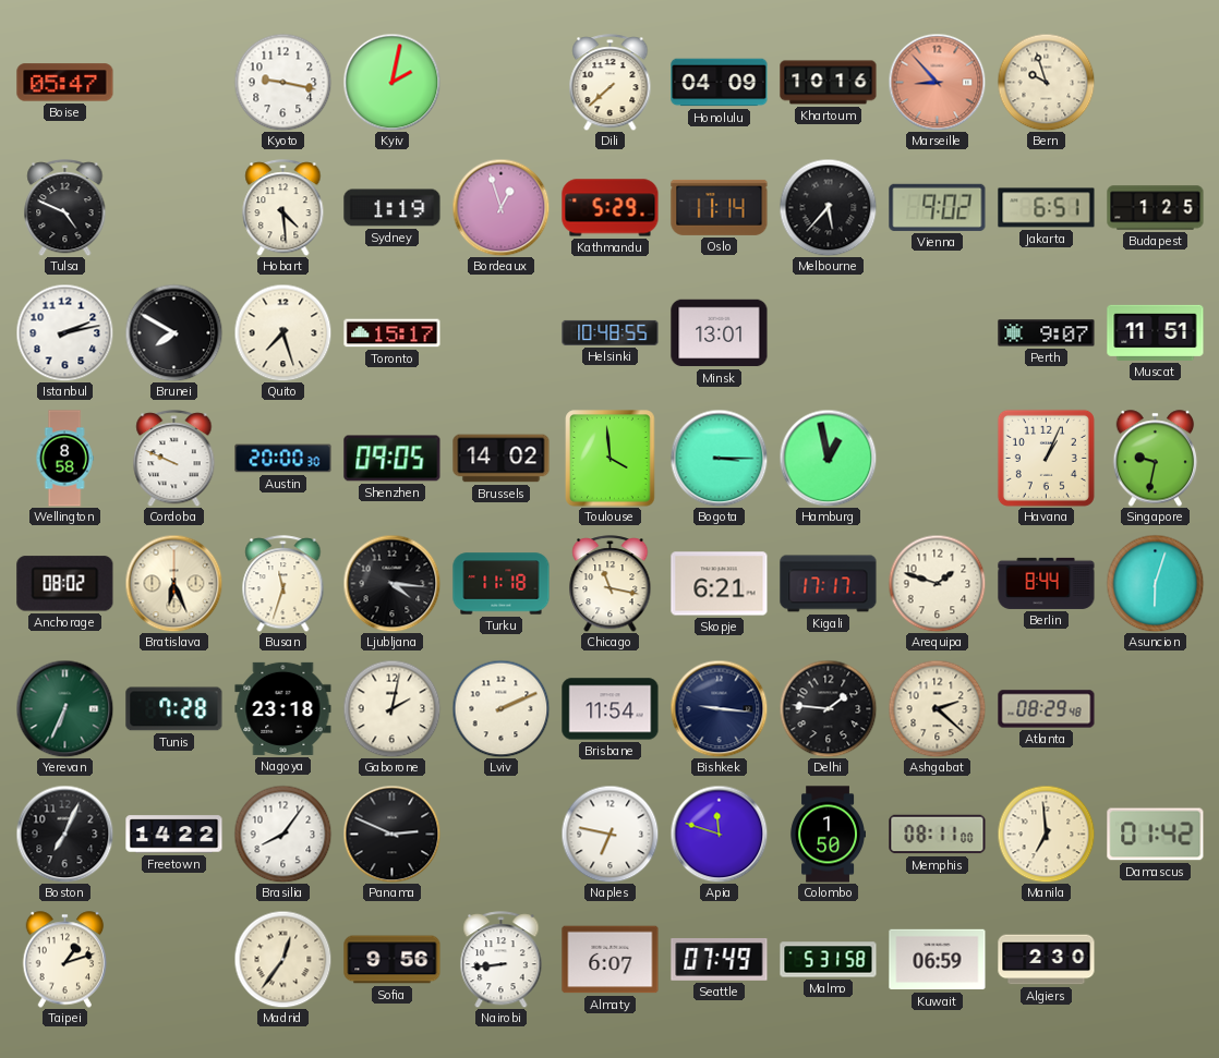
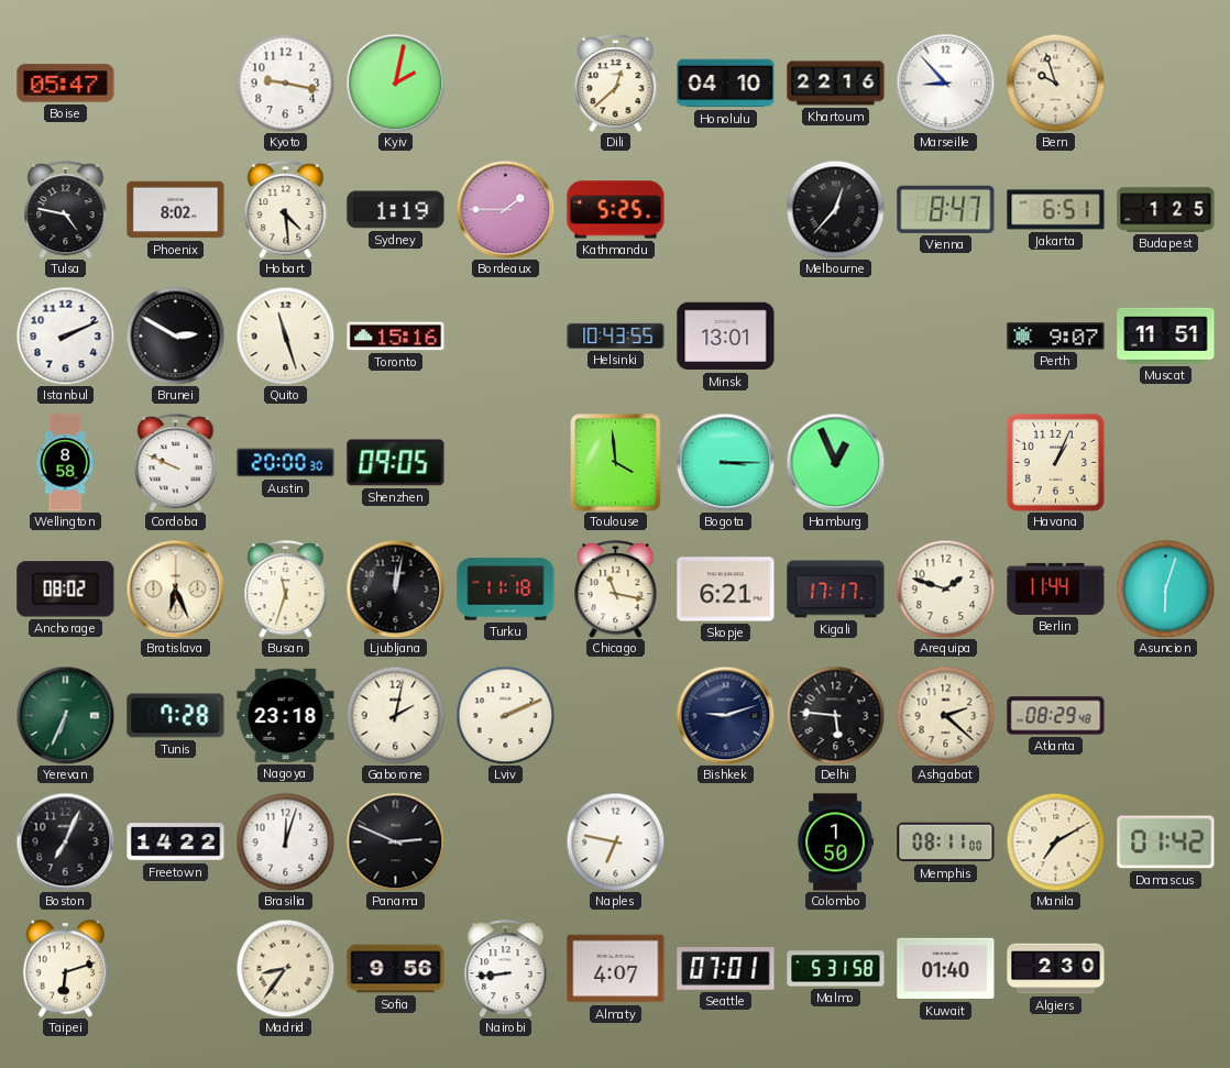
Dili: 7:38 -> 12:38 (616, 84)
Honolulu: 04:09 -> 04:10 (726, 84)
Khartoum: 10:16 -> 22:16 (836, 84)
Marseille dial: salmon -> white (945, 82)
Tulsa: 4:49 -> 4:47 (66, 210)
Phoenix: none -> 8:02 (176, 210)
Bordeaux: 12:57 -> 1:45 (505, 209)
Kathmandu: 5:29 -> 5:25 (616, 210)
Oslo: 11:14 -> none (720, 207)
Melbourne: 5:37 -> 12:37 (835, 209)
Vienna: 9:02 -> 8:47 (946, 209)
Istanbul: 2:13 -> 2:11 (65, 335)
Brunei: 7:50 -> 2:50 (175, 335)
Quito: 7:27 -> 11:27 (285, 335)
Toronto: 15:17 -> 15:16 (396, 337)
Helsinki: 10:48 -> 10:43 (616, 335)
Brussels: 14:02 -> none (502, 459)
Hamburg: 12:58 -> 12:56 (835, 462)
Singapore: 9:32 -> none (1156, 459)
Ljubljana: 4:16 -> 12:02 (395, 588)
Berlin: 8:44 -> 11:44 (1056, 588)
Brisbane: 11:54 -> none (611, 709)
Bishkek: 9:16 -> 9:12 (725, 715)
Delhi: 1:46 -> 5:46 (835, 715)
Brasilia: 8:06 -> 12:03 (285, 841)
Apia: 11:48 -> none (719, 834)
Manila: 6:59 -> 7:10 (1055, 841)
Taipei: 1:12 -> 6:12 (66, 969)
Madrid: 12:36 -> 8:36 (285, 968)
Almaty: 6:07 -> 4:07 (616, 969)
Seattle: 07:49 -> 07:01 (726, 969)
Kuwait: 06:59 -> 01:40 (946, 969)
